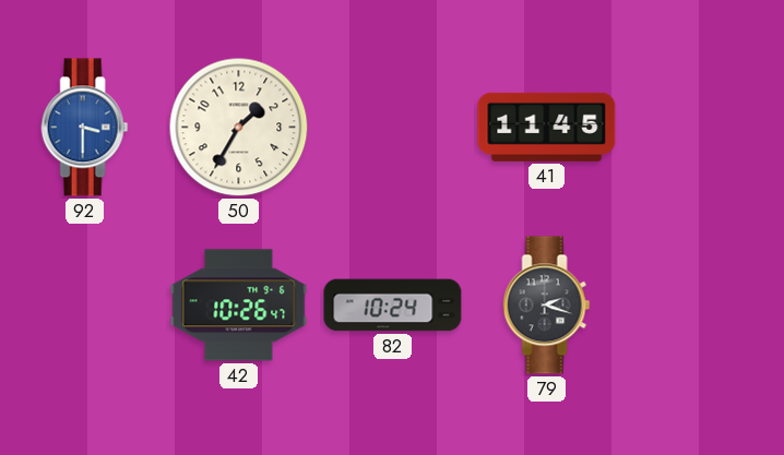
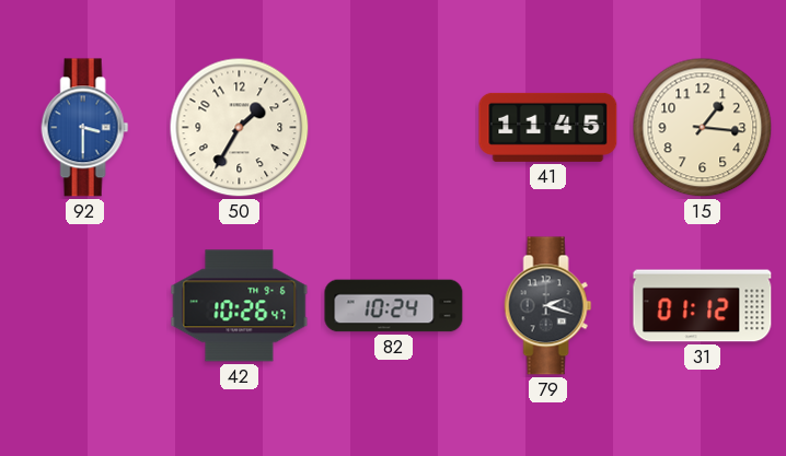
15: none -> 1:16 (703, 128)
31: none -> 01:12 (703, 306)
